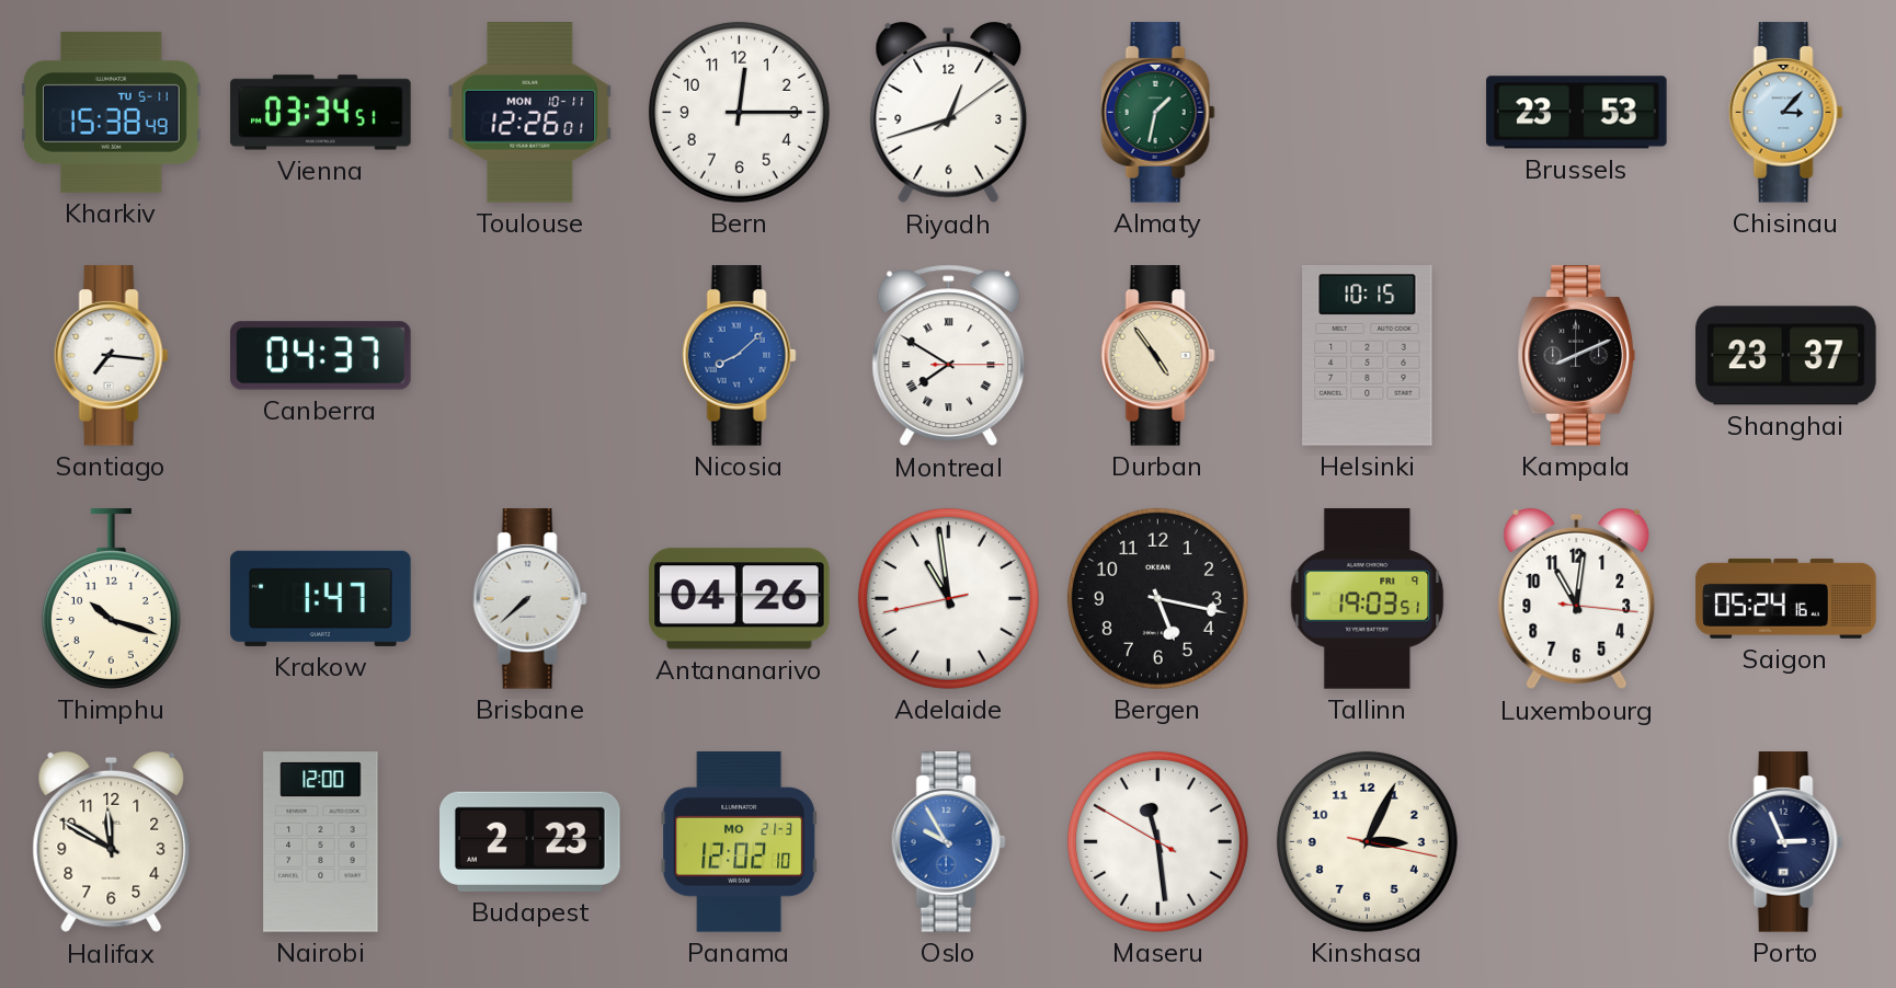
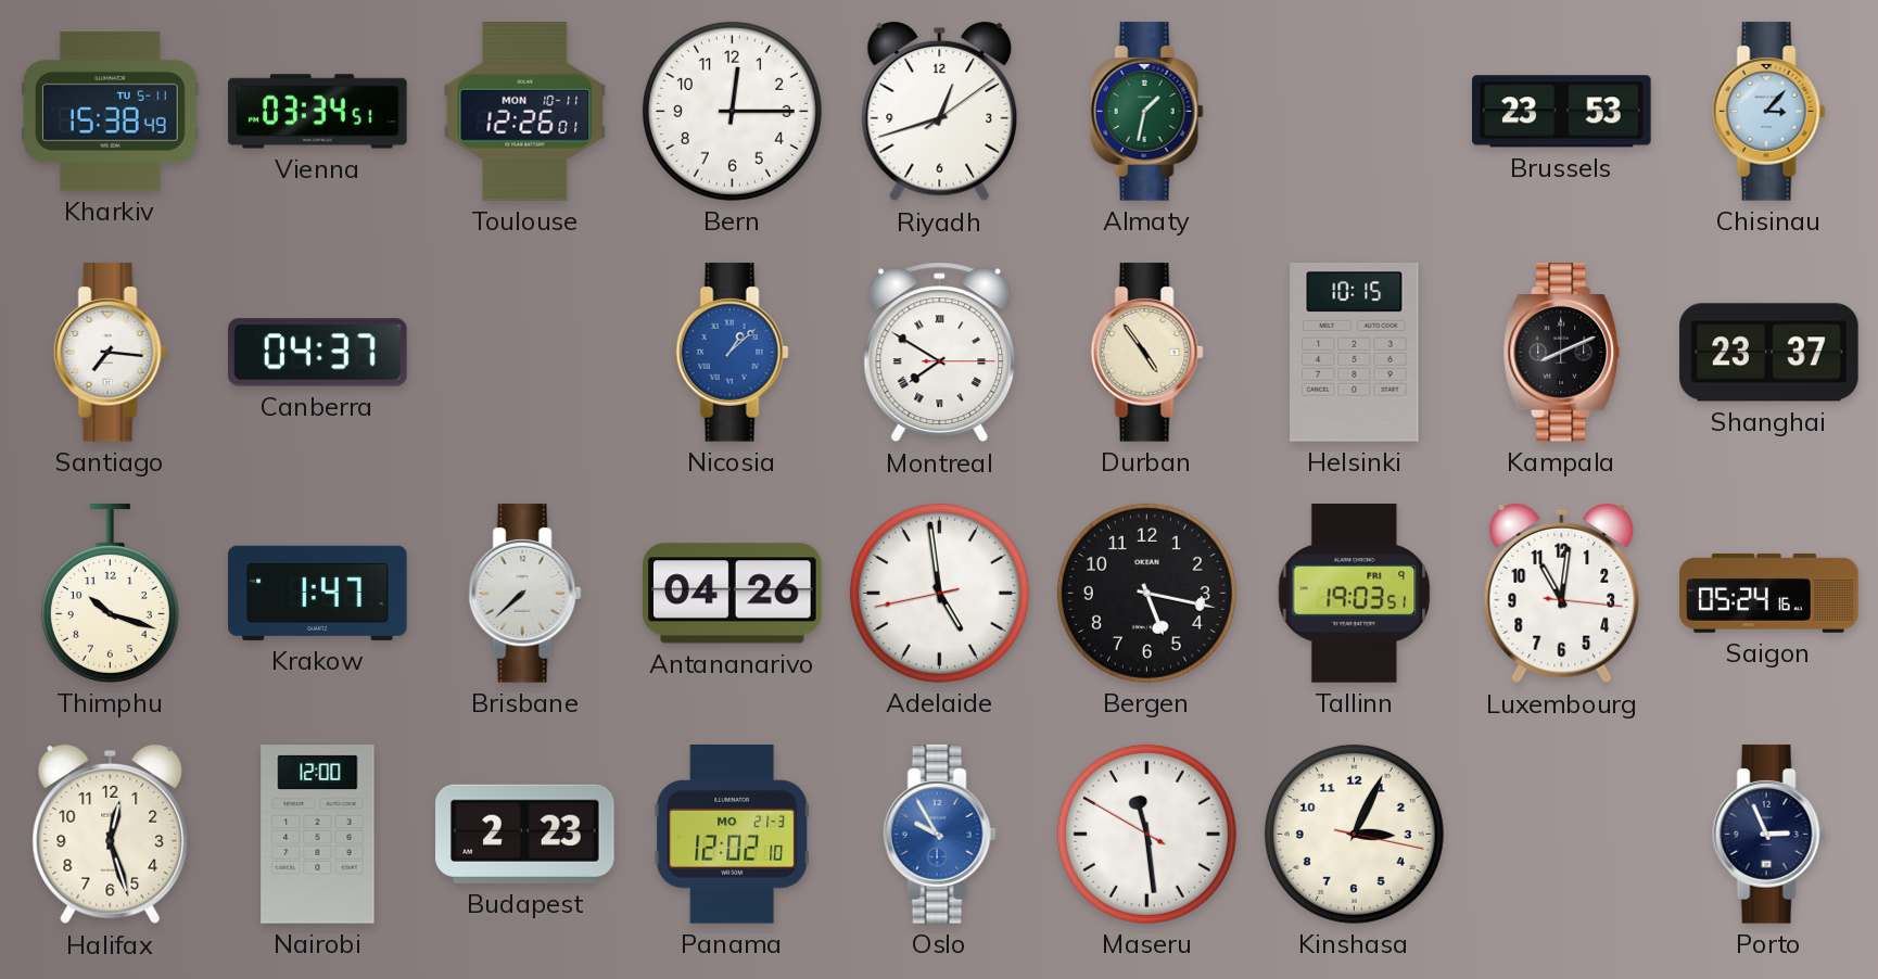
Nicosia: 8:08 -> 1:08 (732, 353)
Adelaide: 10:58 -> 4:58 (939, 593)
Halifax: 11:50 -> 12:27 (111, 835)
